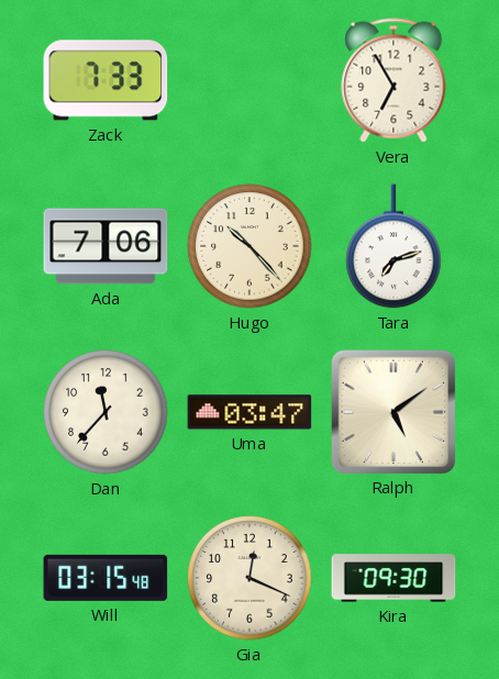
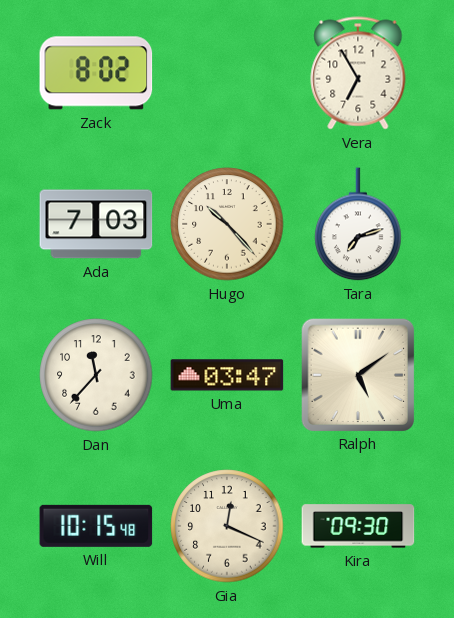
Zack: 7:33 -> 8:02 (96, 73)
Ada: 7:06 -> 7:03 (96, 224)
Will: 03:15 -> 10:15 (96, 526)
